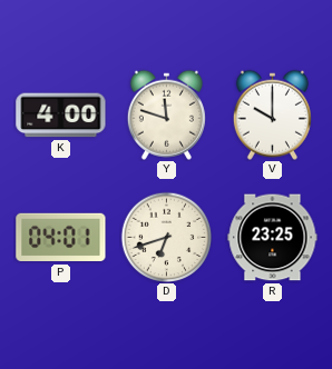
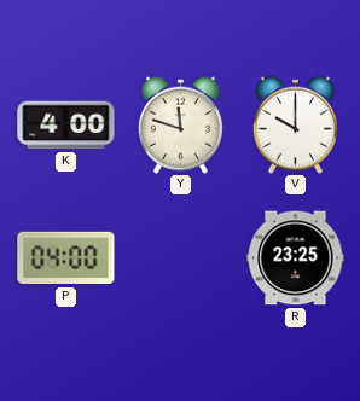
P: 04:01 -> 04:00 (66, 258)
D: 6:42 -> none (166, 237)
